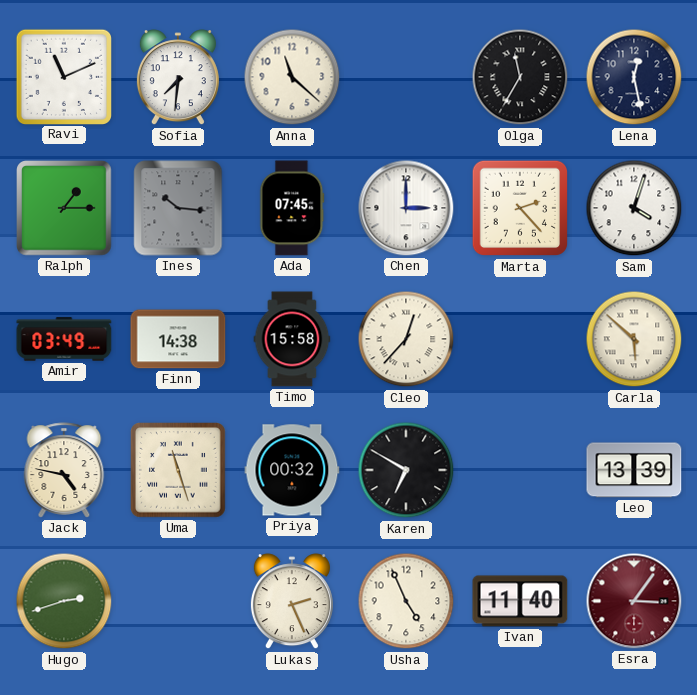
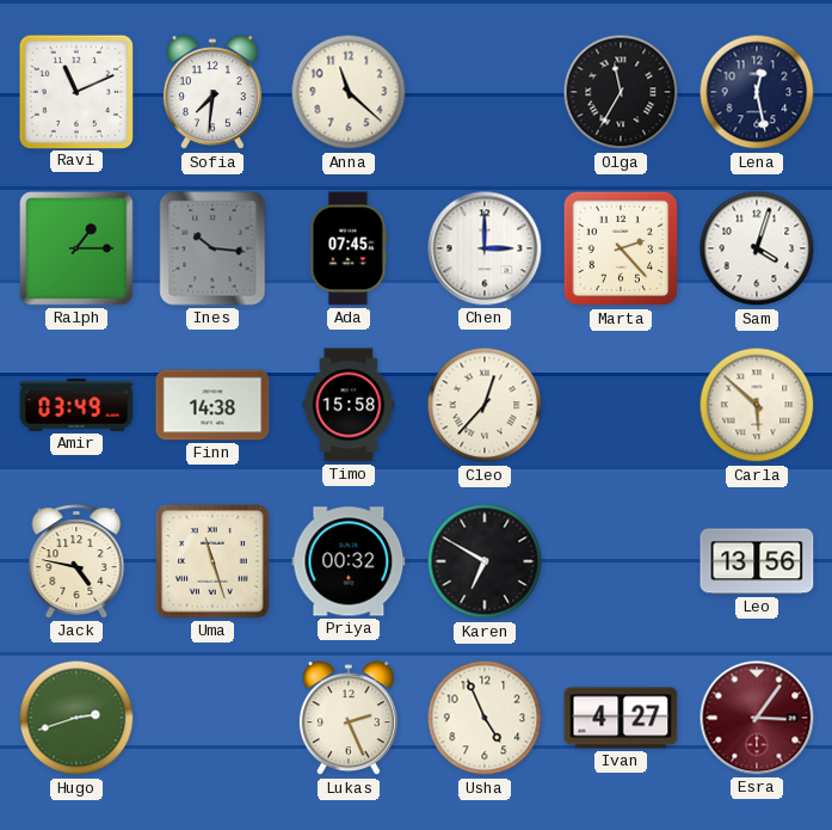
Leo: 13:39 -> 13:56 (757, 561)
Ivan: 11:40 -> 4:27 (621, 718)
